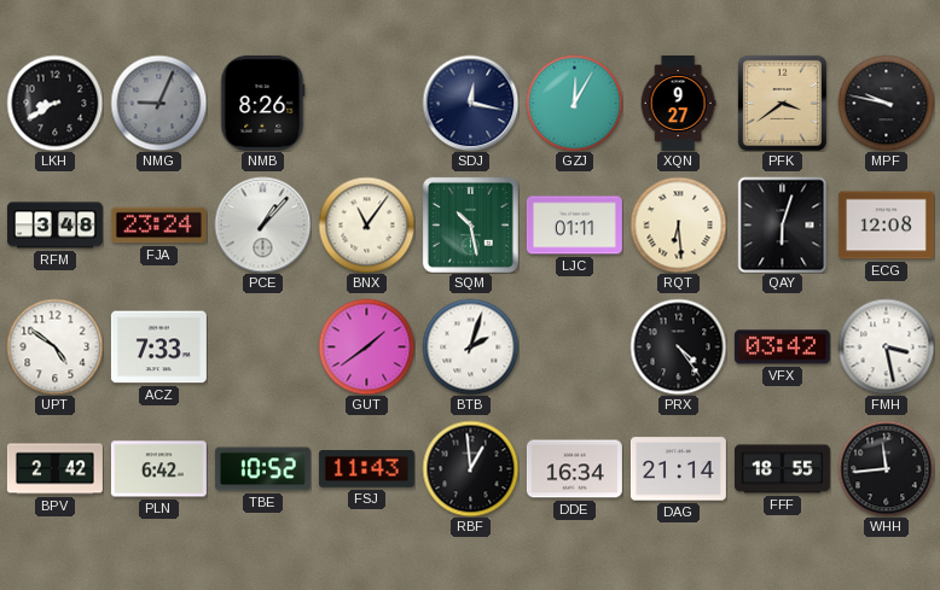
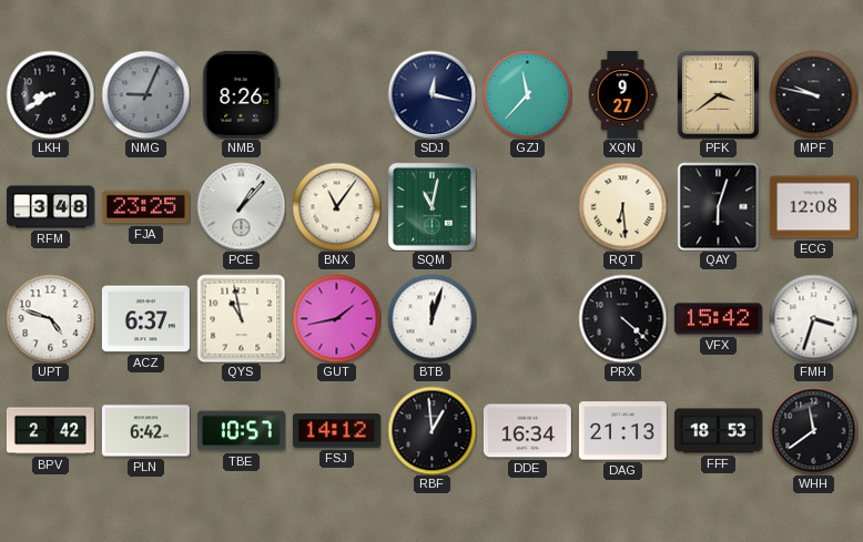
GZJ: 12:05 -> 11:37 (527, 94)
FJA: 23:24 -> 23:25 (145, 207)
SQM: 10:28 -> 11:02 (431, 206)
LJC: 01:11 -> none (574, 226)
UPT: 4:51 -> 4:48 (50, 318)
ACZ: 7:33 -> 6:37 (145, 319)
QYS: none -> 10:58 (241, 318)
GUT: 1:39 -> 1:43 (336, 318)
BTB: 2:03 -> 12:03 (431, 318)
PRX: 4:24 -> 4:22 (622, 318)
VFX: 03:42 -> 15:42 (718, 319)
FMH: 3:28 -> 3:33 (813, 318)
TBE: 10:52 -> 10:57 (241, 431)
FSJ: 11:43 -> 14:12 (336, 431)
DAG: 21:14 -> 21:13 (622, 431)
FFF: 18:55 -> 18:53 (718, 431)
WHH: 11:44 -> 11:39 (813, 430)
